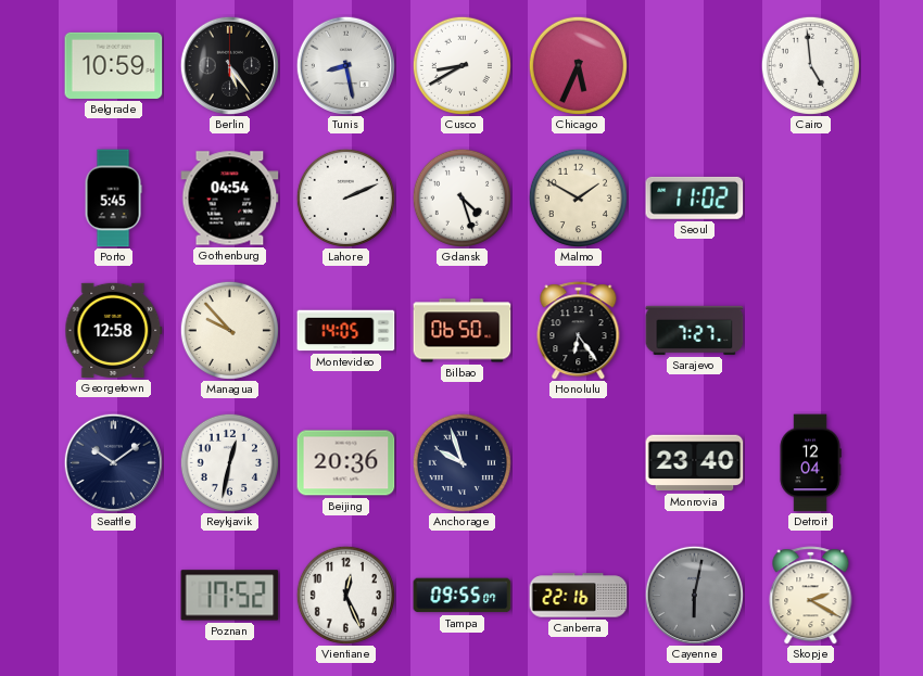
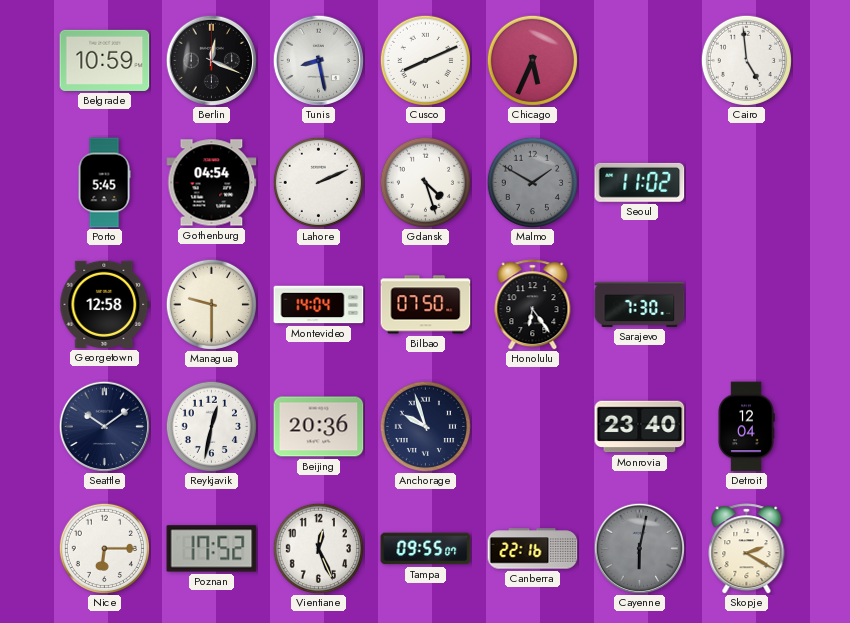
Berlin: 5:24 -> 12:19 (211, 60)
Cusco: 8:40 -> 8:11 (425, 60)
Malmo dial: cream -> grey (532, 182)
Managua: 9:53 -> 9:30 (211, 304)
Montevideo: 14:05 -> 14:04 (319, 305)
Bilbao: 06:50 -> 07:50 (426, 305)
Sarajevo: 7:27 -> 7:30 (640, 304)
Nice: none -> 6:15 (104, 548)
